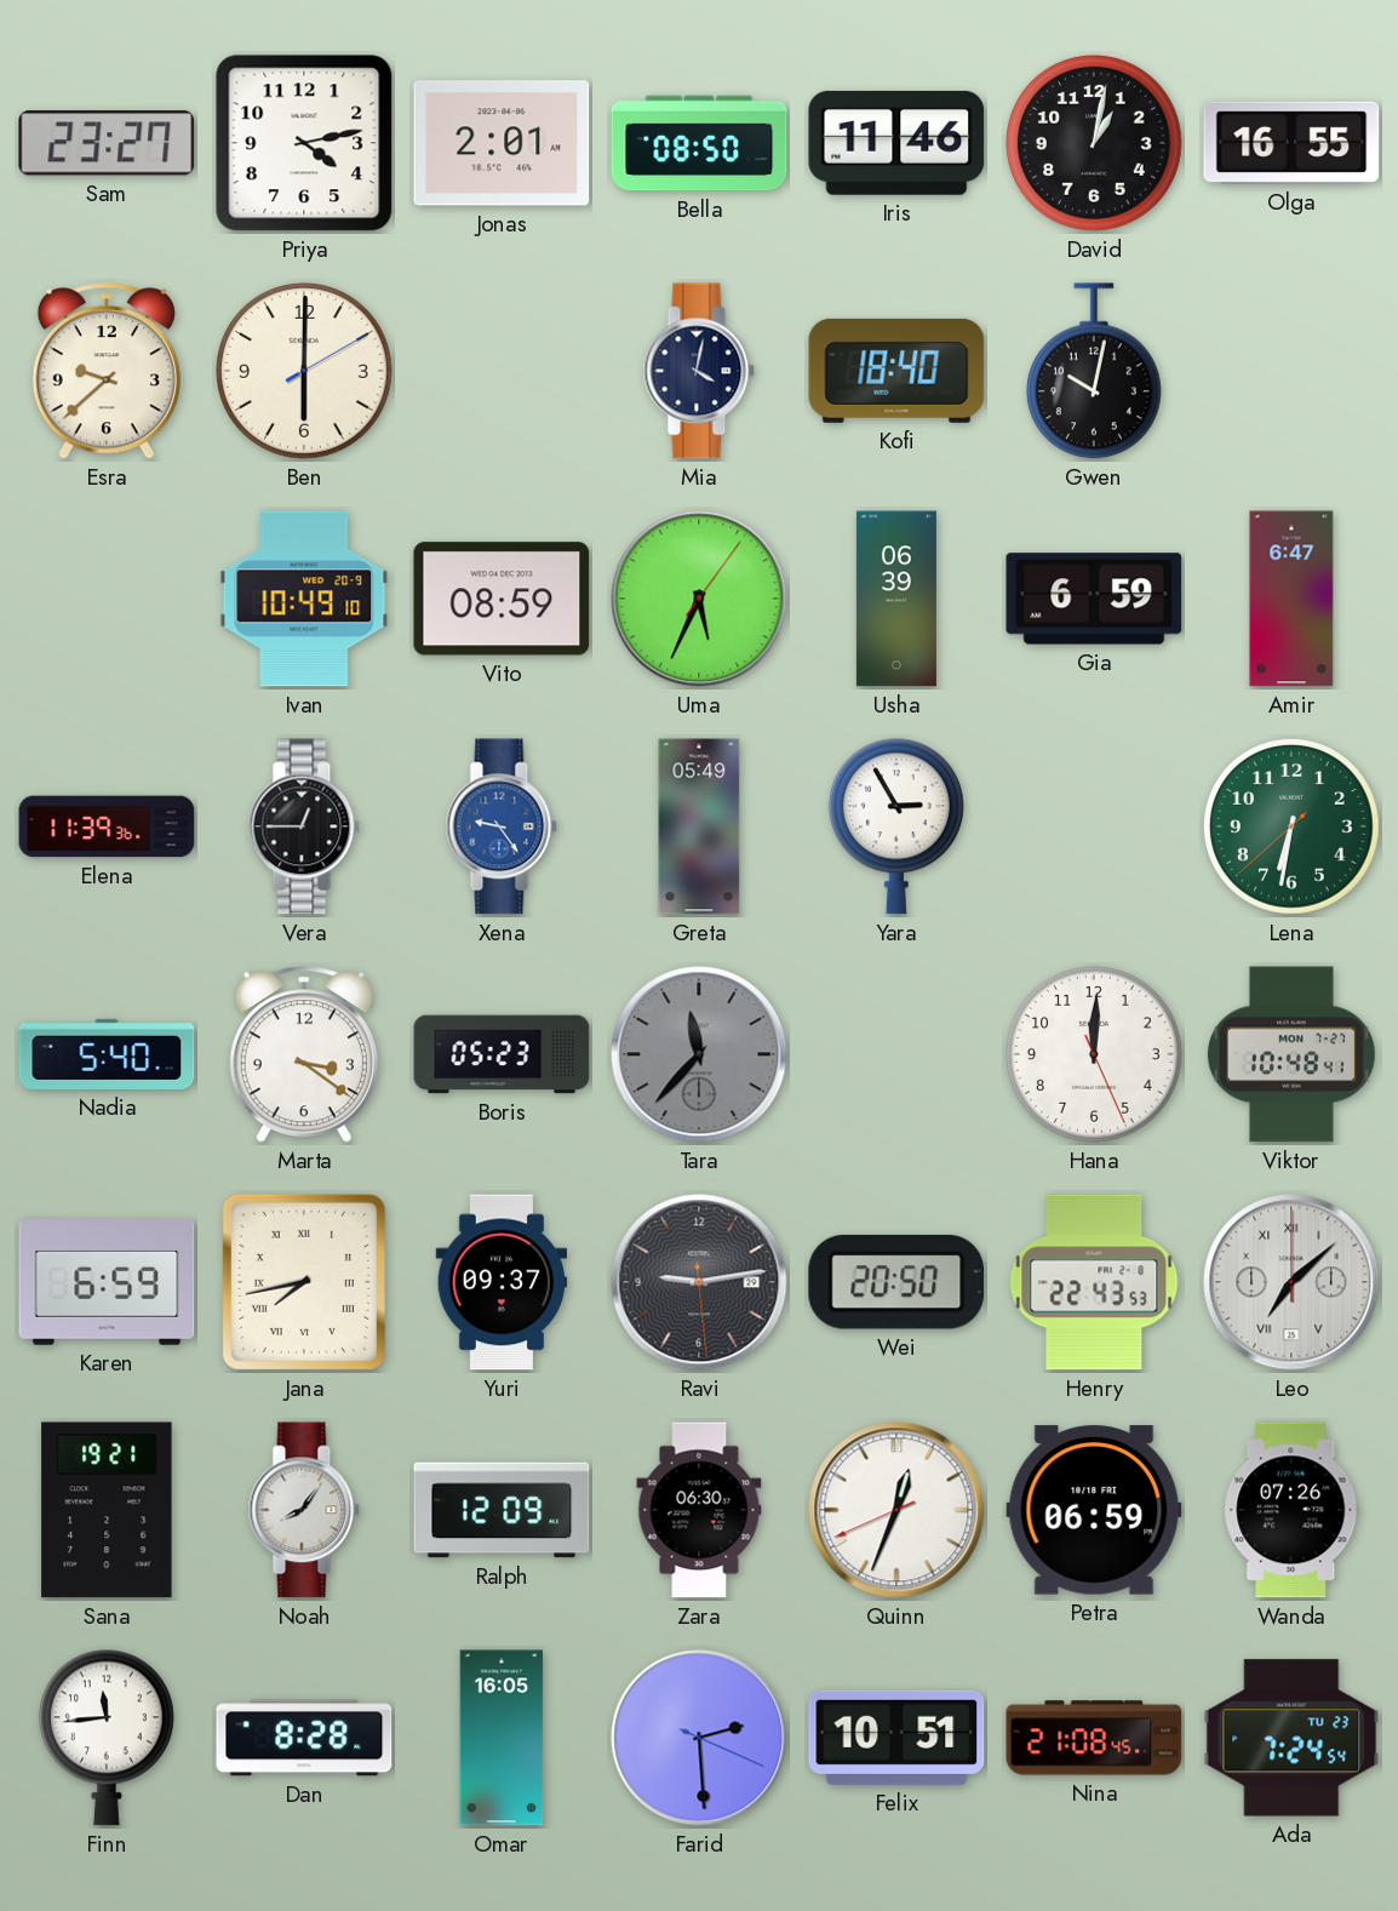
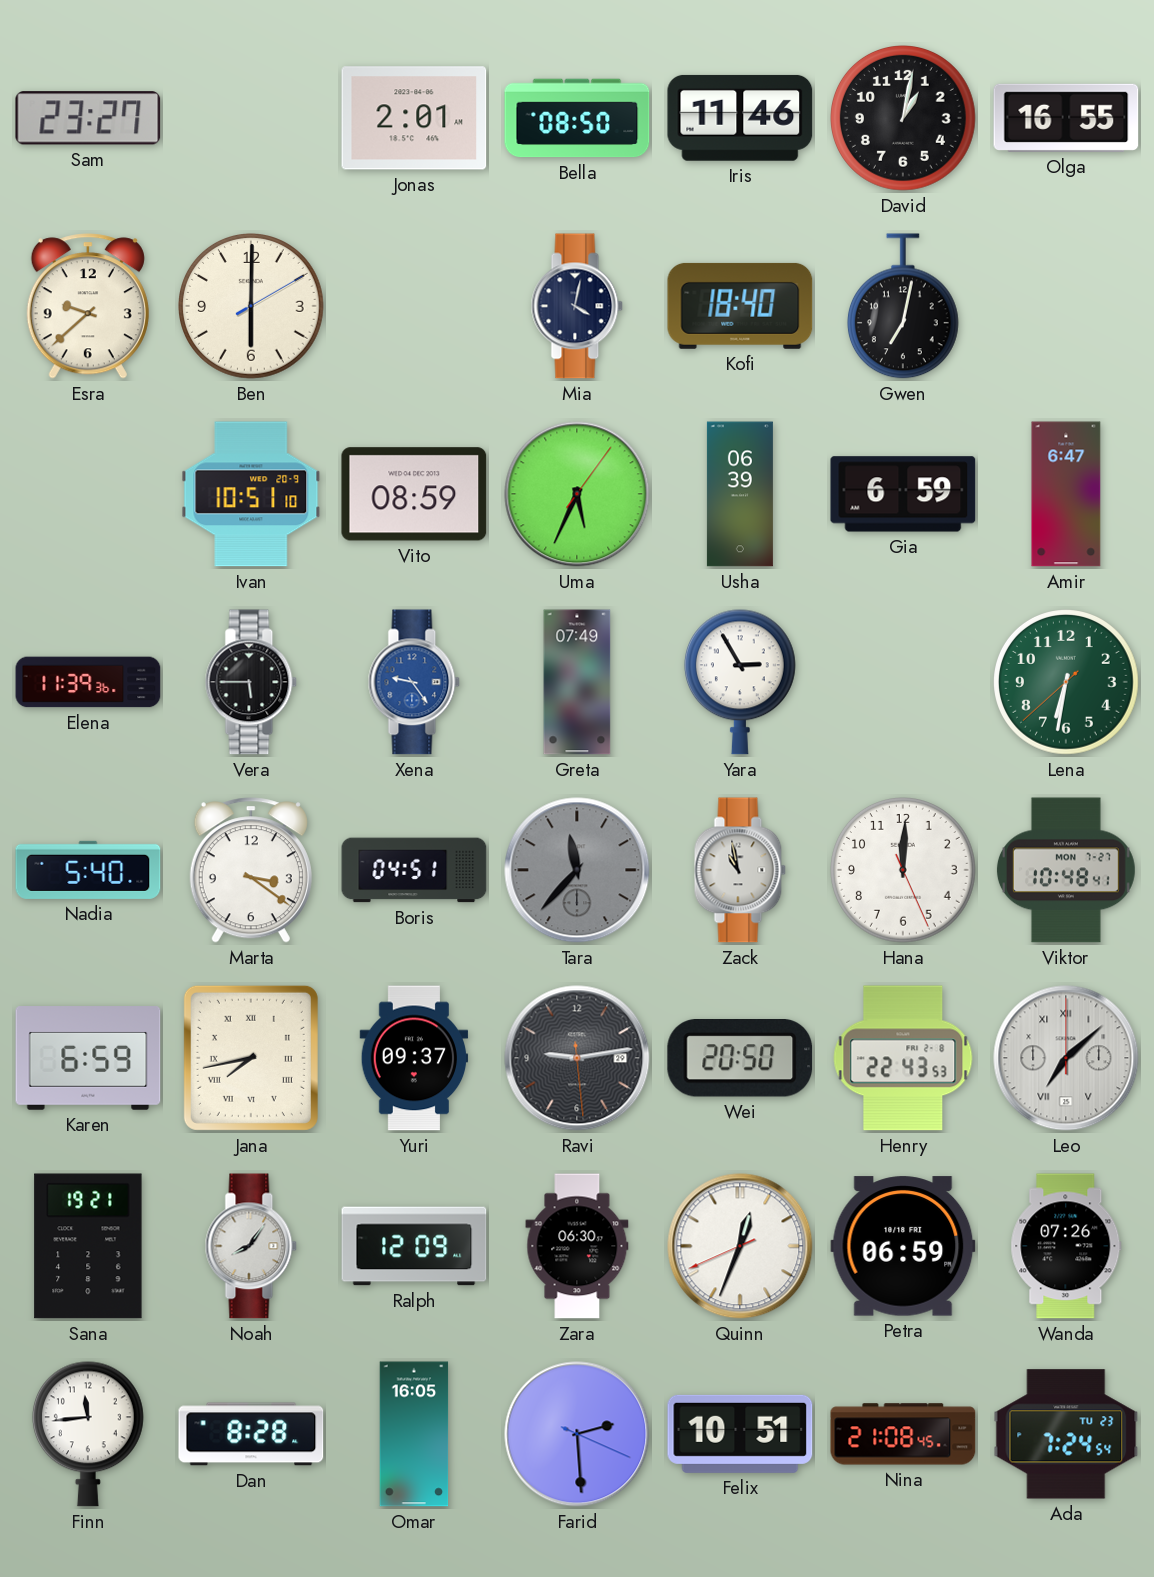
Priya: 4:13 -> none (304, 143)
Gwen: 10:02 -> 7:02 (903, 306)
Ivan: 10:49 -> 10:51 (251, 494)
Vera: 12:45 -> 5:45 (251, 682)
Greta: 05:49 -> 07:49 (577, 682)
Boris: 05:23 -> 04:51 (414, 870)
Zack: none -> 10:58 (740, 870)
